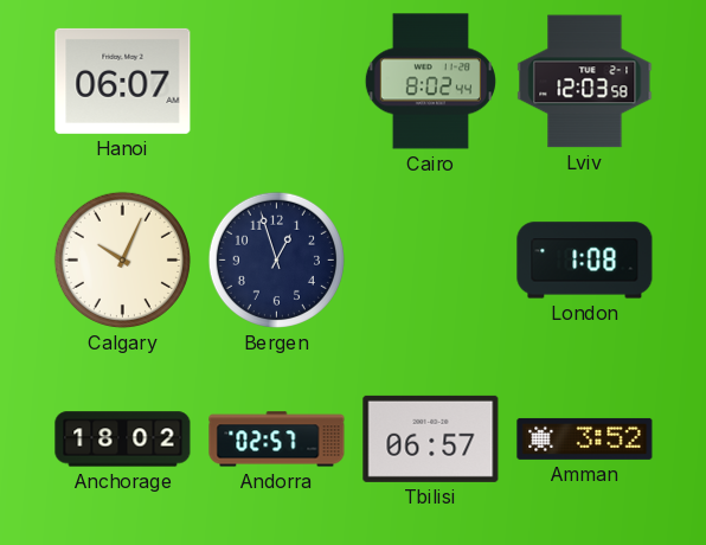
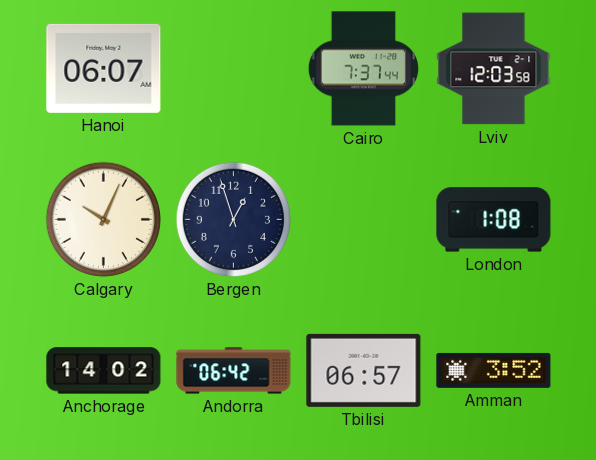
Cairo: 8:02 -> 7:37 (363, 69)
Anchorage: 18:02 -> 14:02 (104, 371)
Andorra: 02:57 -> 06:42 (234, 371)
